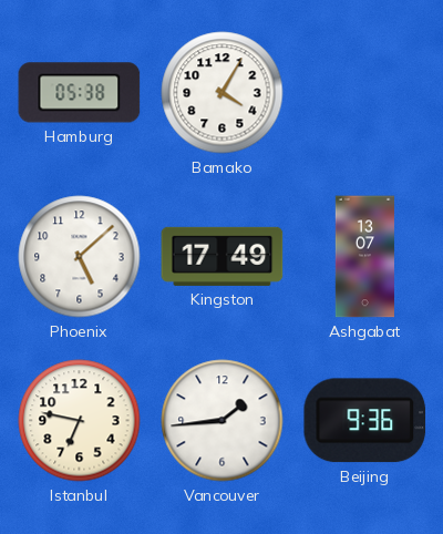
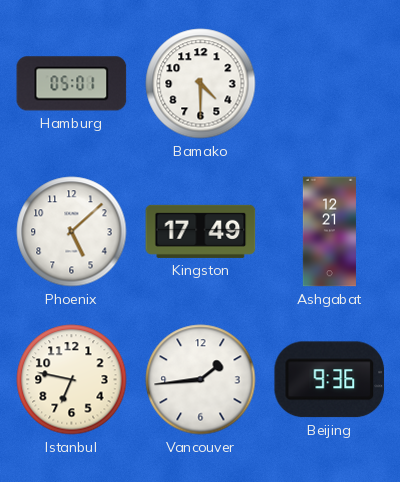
Hamburg: 05:38 -> 05:01 (72, 84)
Bamako: 4:05 -> 4:30 (201, 84)
Ashgabat: 13:07 -> 12:21 (329, 232)
